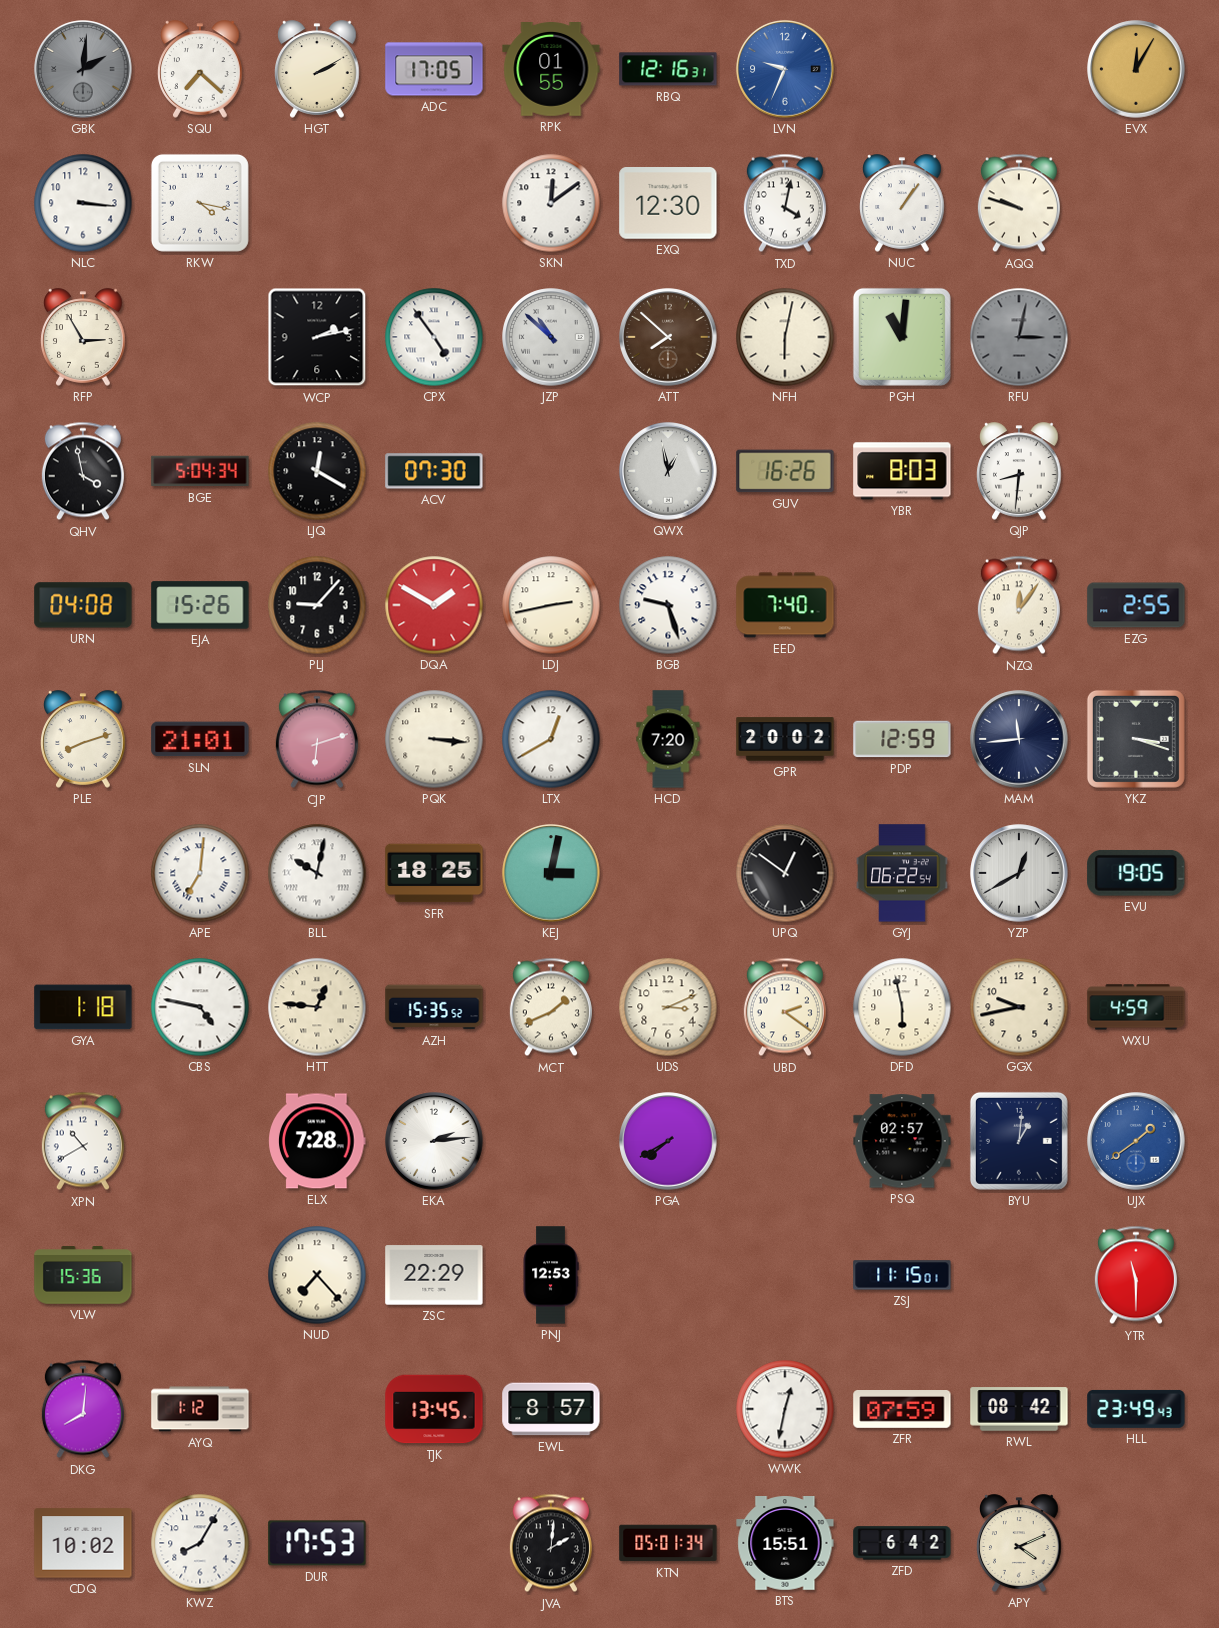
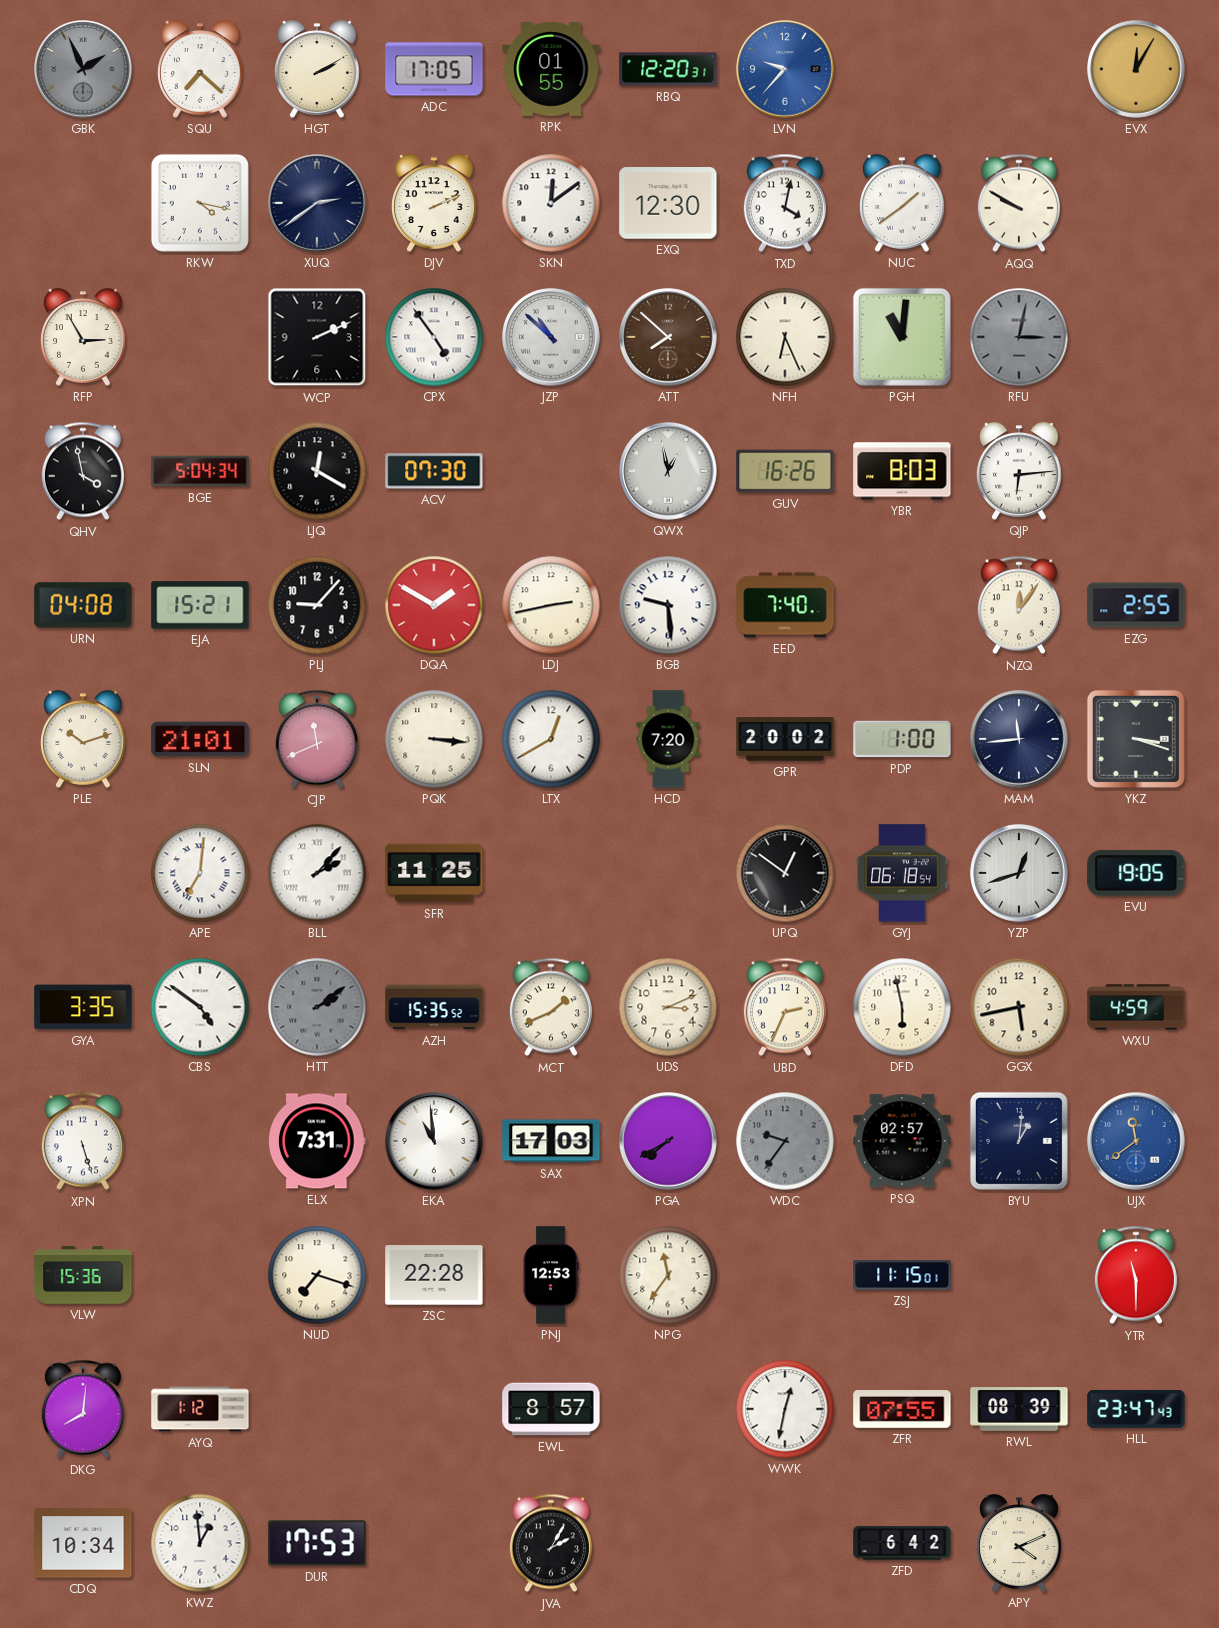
GBK: 2:01 -> 1:56 (83, 69)
RBQ: 12:16 -> 12:20 (668, 69)
LVN: 9:34 -> 9:37 (785, 69)
NLC: 3:16 -> none (83, 203)
XUQ: none -> 2:39 (317, 203)
DJV: none -> 2:11 (434, 203)
NUC: 1:06 -> 1:39 (902, 203)
AQQ: 9:48 -> 9:50 (1019, 203)
WCP: 2:13 -> 2:11 (317, 337)
NFH: 6:02 -> 6:26 (785, 337)
QJP: 8:31 -> 6:14 (1019, 471)
EJA: 15:26 -> 15:21 (200, 605)
BGB: 9:27 -> 9:29 (668, 605)
PLE: 8:12 -> 10:12 (83, 739)
CJP: 6:12 -> 11:41 (317, 739)
PDP: 12:59 -> 1:00 (902, 739)
BLL: 10:02 -> 2:07 (317, 873)
SFR: 18:25 -> 11:25 (434, 873)
KEJ: 3:02 -> none (551, 873)
GYJ: 06:22 -> 06:18 (902, 873)
YZP: 12:40 -> 12:42 (1019, 873)
GYA: 1:18 -> 3:35 (83, 1007)
CBS: 4:47 -> 4:51 (200, 1007)
HTT: 12:46 -> 2:09 (317, 1007)
HTT dial: cream -> grey (317, 1007)
UBD: 2:21 -> 2:34 (785, 1007)
GGX: 9:43 -> 5:43 (1019, 1007)
XPN: 10:40 -> 5:27 (83, 1141)
ELX: 7:28 -> 7:31 (317, 1141)
EKA: 2:14 -> 10:59 (434, 1141)
SAX: none -> 17:03 (551, 1141)
WDC: none -> 9:36 (785, 1141)
UJX: 1:39 -> 11:39 (1136, 1141)
NUD: 7:23 -> 7:18 (317, 1275)
ZSC: 22:29 -> 22:28 (434, 1275)
NPG: none -> 11:36 (668, 1275)
TJK: 13:45 -> none (434, 1409)
ZFR: 07:59 -> 07:55 (902, 1410)
RWL: 08:42 -> 08:39 (1019, 1409)
HLL: 23:49 -> 23:47 (1136, 1409)
CDQ: 10:02 -> 10:34 (83, 1543)
KWZ: 8:05 -> 12:59 (200, 1543)
JVA: 2:01 -> 2:05 (551, 1543)
KTN: 05:01 -> none (668, 1543)
BTS: 15:51 -> none (785, 1544)
